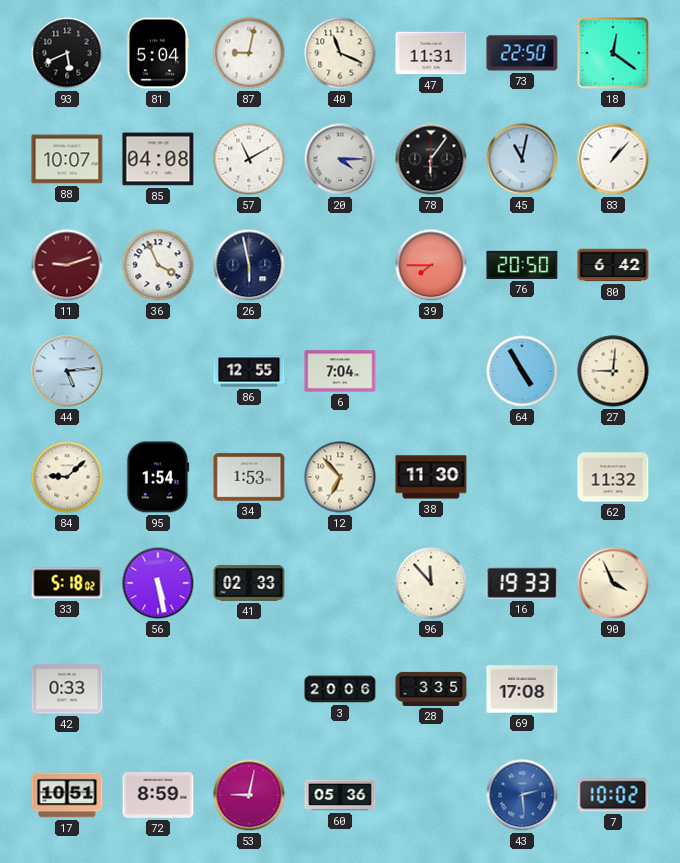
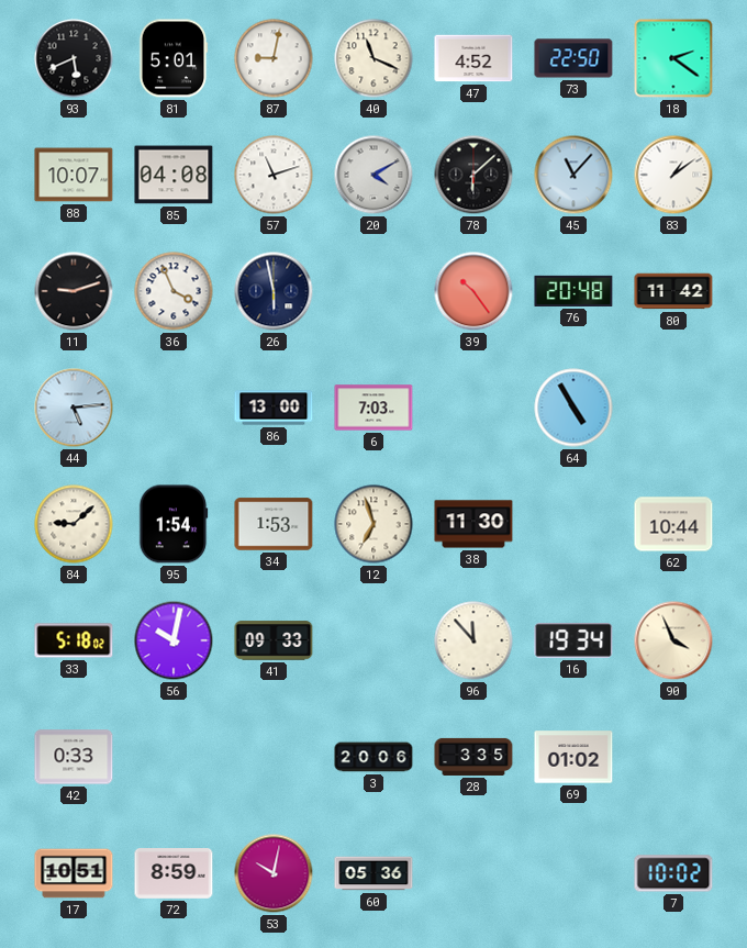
81: 5:04 -> 5:01 (174, 58)
47: 11:31 -> 4:52 (473, 58)
18: 12:21 -> 2:21 (673, 58)
57: 11:10 -> 11:12 (274, 175)
20: 4:15 -> 4:10 (374, 175)
78: 6:06 -> 6:08 (473, 175)
45: 11:02 -> 11:07 (573, 175)
83: 1:07 -> 1:09 (673, 175)
11 dial: burgundy -> black (74, 291)
39: 7:45 -> 10:24 (473, 291)
76: 20:50 -> 20:48 (573, 291)
80: 6:42 -> 11:42 (673, 291)
86: 12:55 -> 13:00 (274, 408)
6: 7:04 -> 7:03 (374, 408)
27: 9:01 -> none (613, 371)
12: 6:53 -> 6:57 (374, 524)
62: 11:32 -> 10:44 (673, 524)
56: 5:28 -> 10:02 (174, 640)
41: 02:33 -> 09:33 (274, 640)
16: 19:33 -> 19:34 (573, 642)
69: 17:08 -> 01:02 (573, 757)
53: 9:02 -> 10:02 (274, 873)
43: 2:29 -> none (522, 795)
